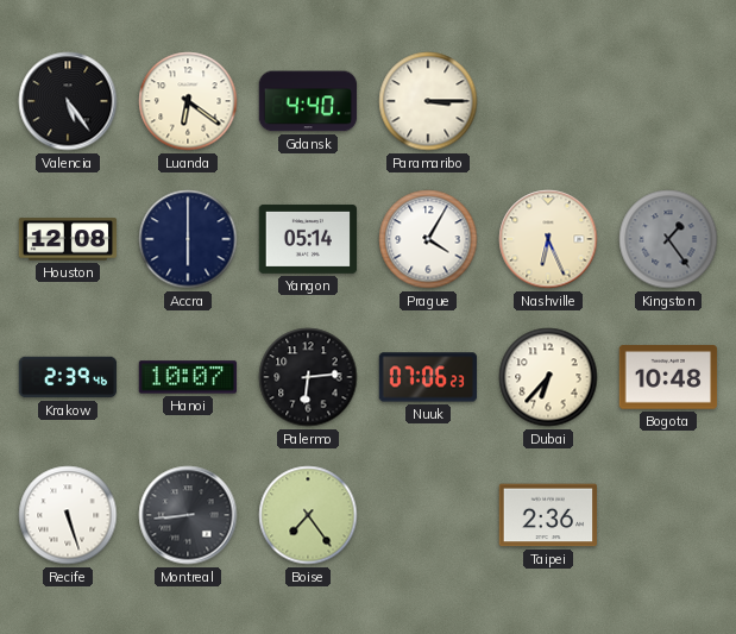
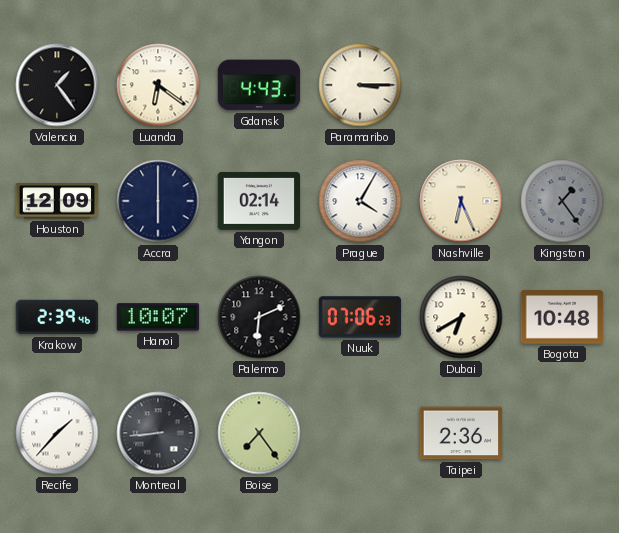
Valencia: 5:24 -> 1:24 (57, 85)
Gdansk: 4:40 -> 4:43 (259, 85)
Houston: 12:08 -> 12:09 (57, 201)
Yangon: 05:14 -> 02:14 (259, 201)
Palermo: 6:14 -> 6:11 (259, 317)
Dubai: 6:37 -> 6:40 (461, 317)
Recife: 5:27 -> 1:37 (57, 433)
